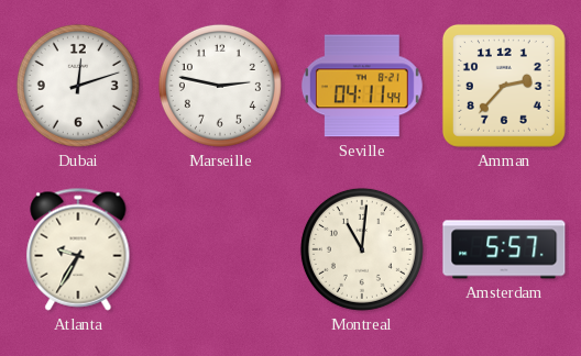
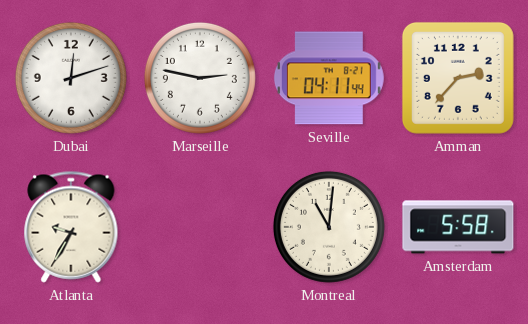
Amsterdam: 5:57 -> 5:58 (458, 227)
